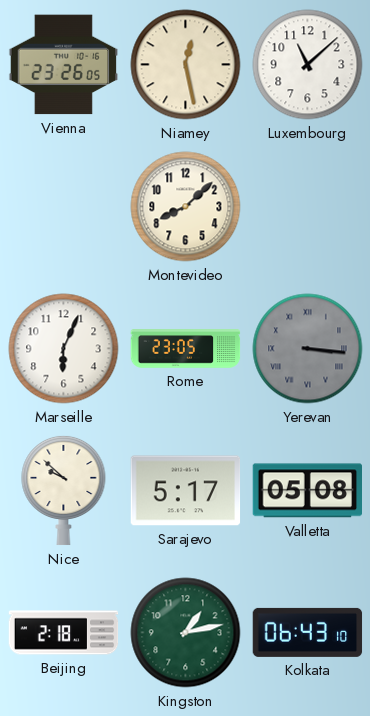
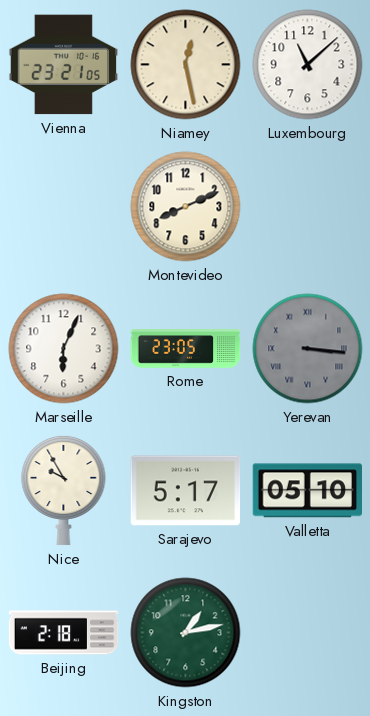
Vienna: 23:26 -> 23:21 (64, 65)
Montevideo: 8:08 -> 8:11 (186, 207)
Nice: 9:52 -> 9:55 (64, 490)
Valletta: 05:08 -> 05:10 (308, 491)
Kolkata: 06:43 -> none (308, 632)
